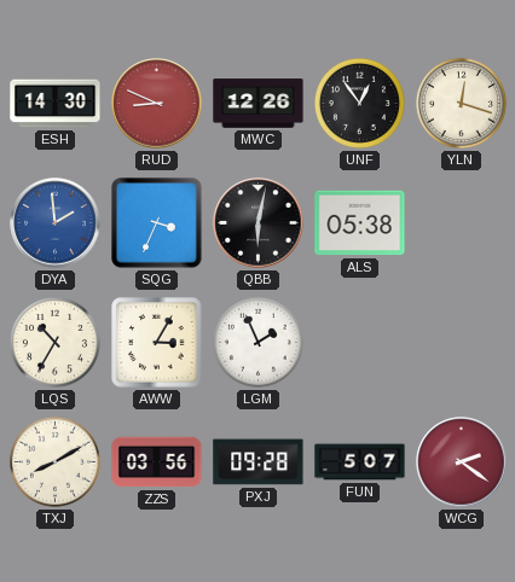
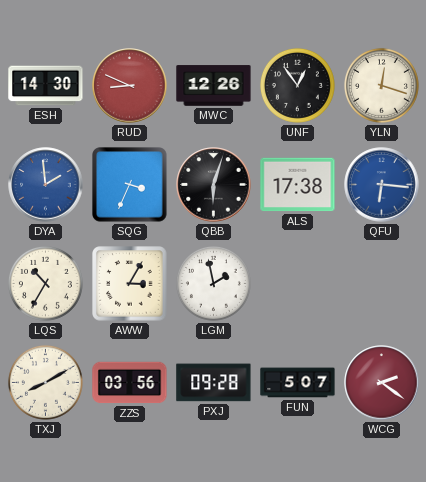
QBB: 6:02 -> 6:03 (214, 185)
ALS: 05:38 -> 17:38 (298, 185)
QFU: none -> 6:16 (382, 185)
LGM: 1:56 -> 1:58 (213, 283)
